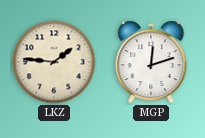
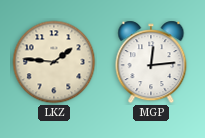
MGP: 12:12 -> 12:14 (151, 62)
